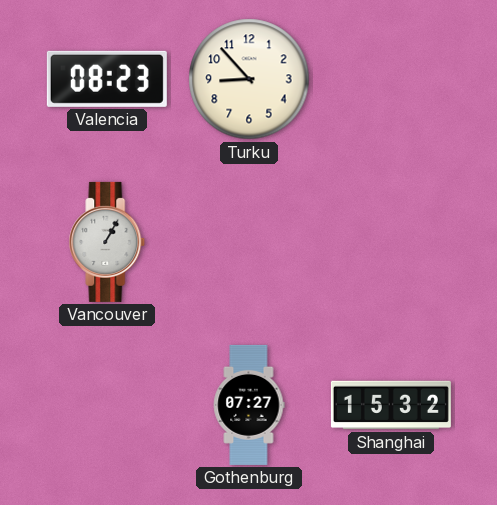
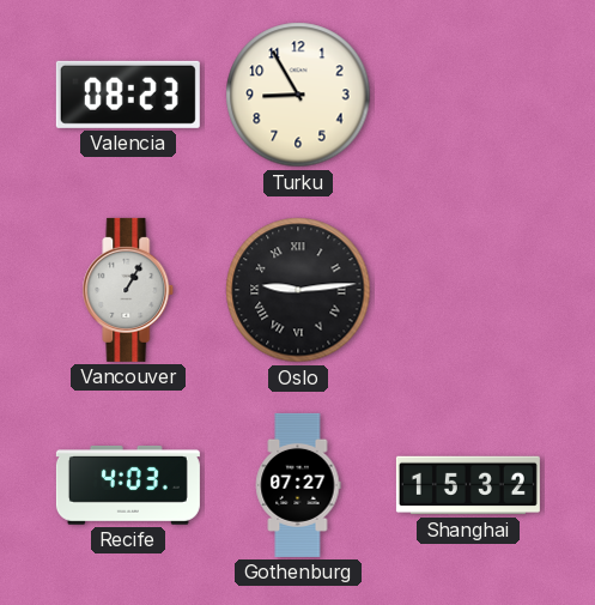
Turku: 8:53 -> 8:55 (298, 95)
Oslo: none -> 9:14 (298, 290)
Recife: none -> 4:03 (128, 486)
